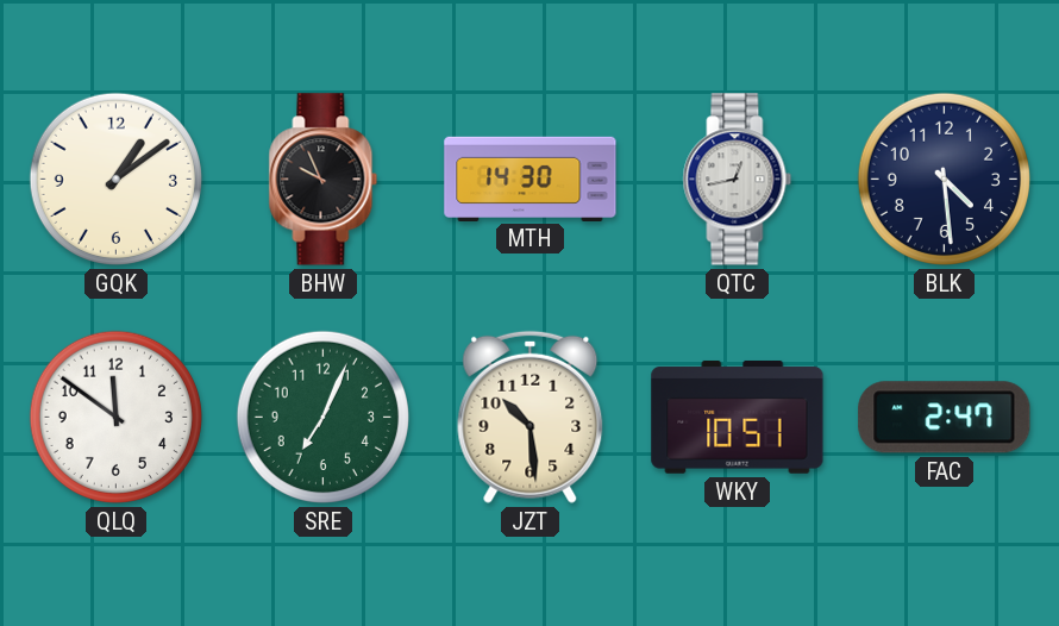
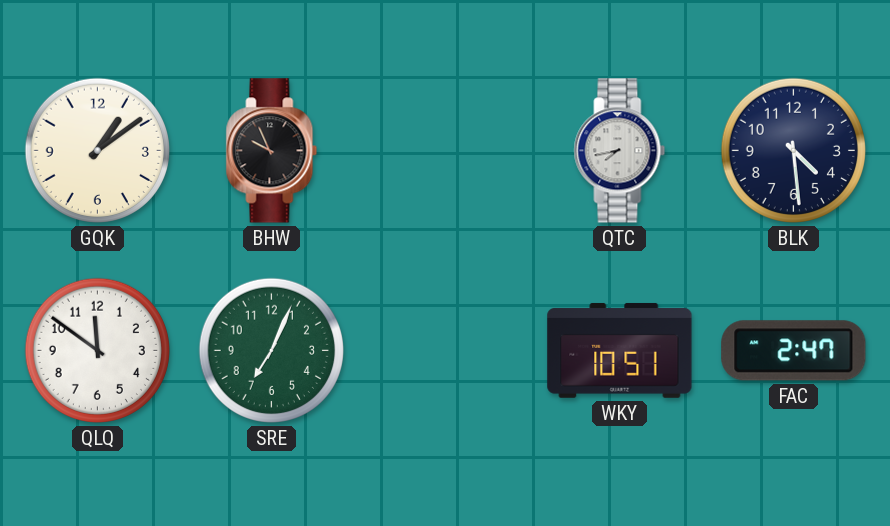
MTH: 14:30 -> none (531, 179)
QTC: 12:43 -> 7:43 (620, 151)
JZT: 10:29 -> none (531, 417)
